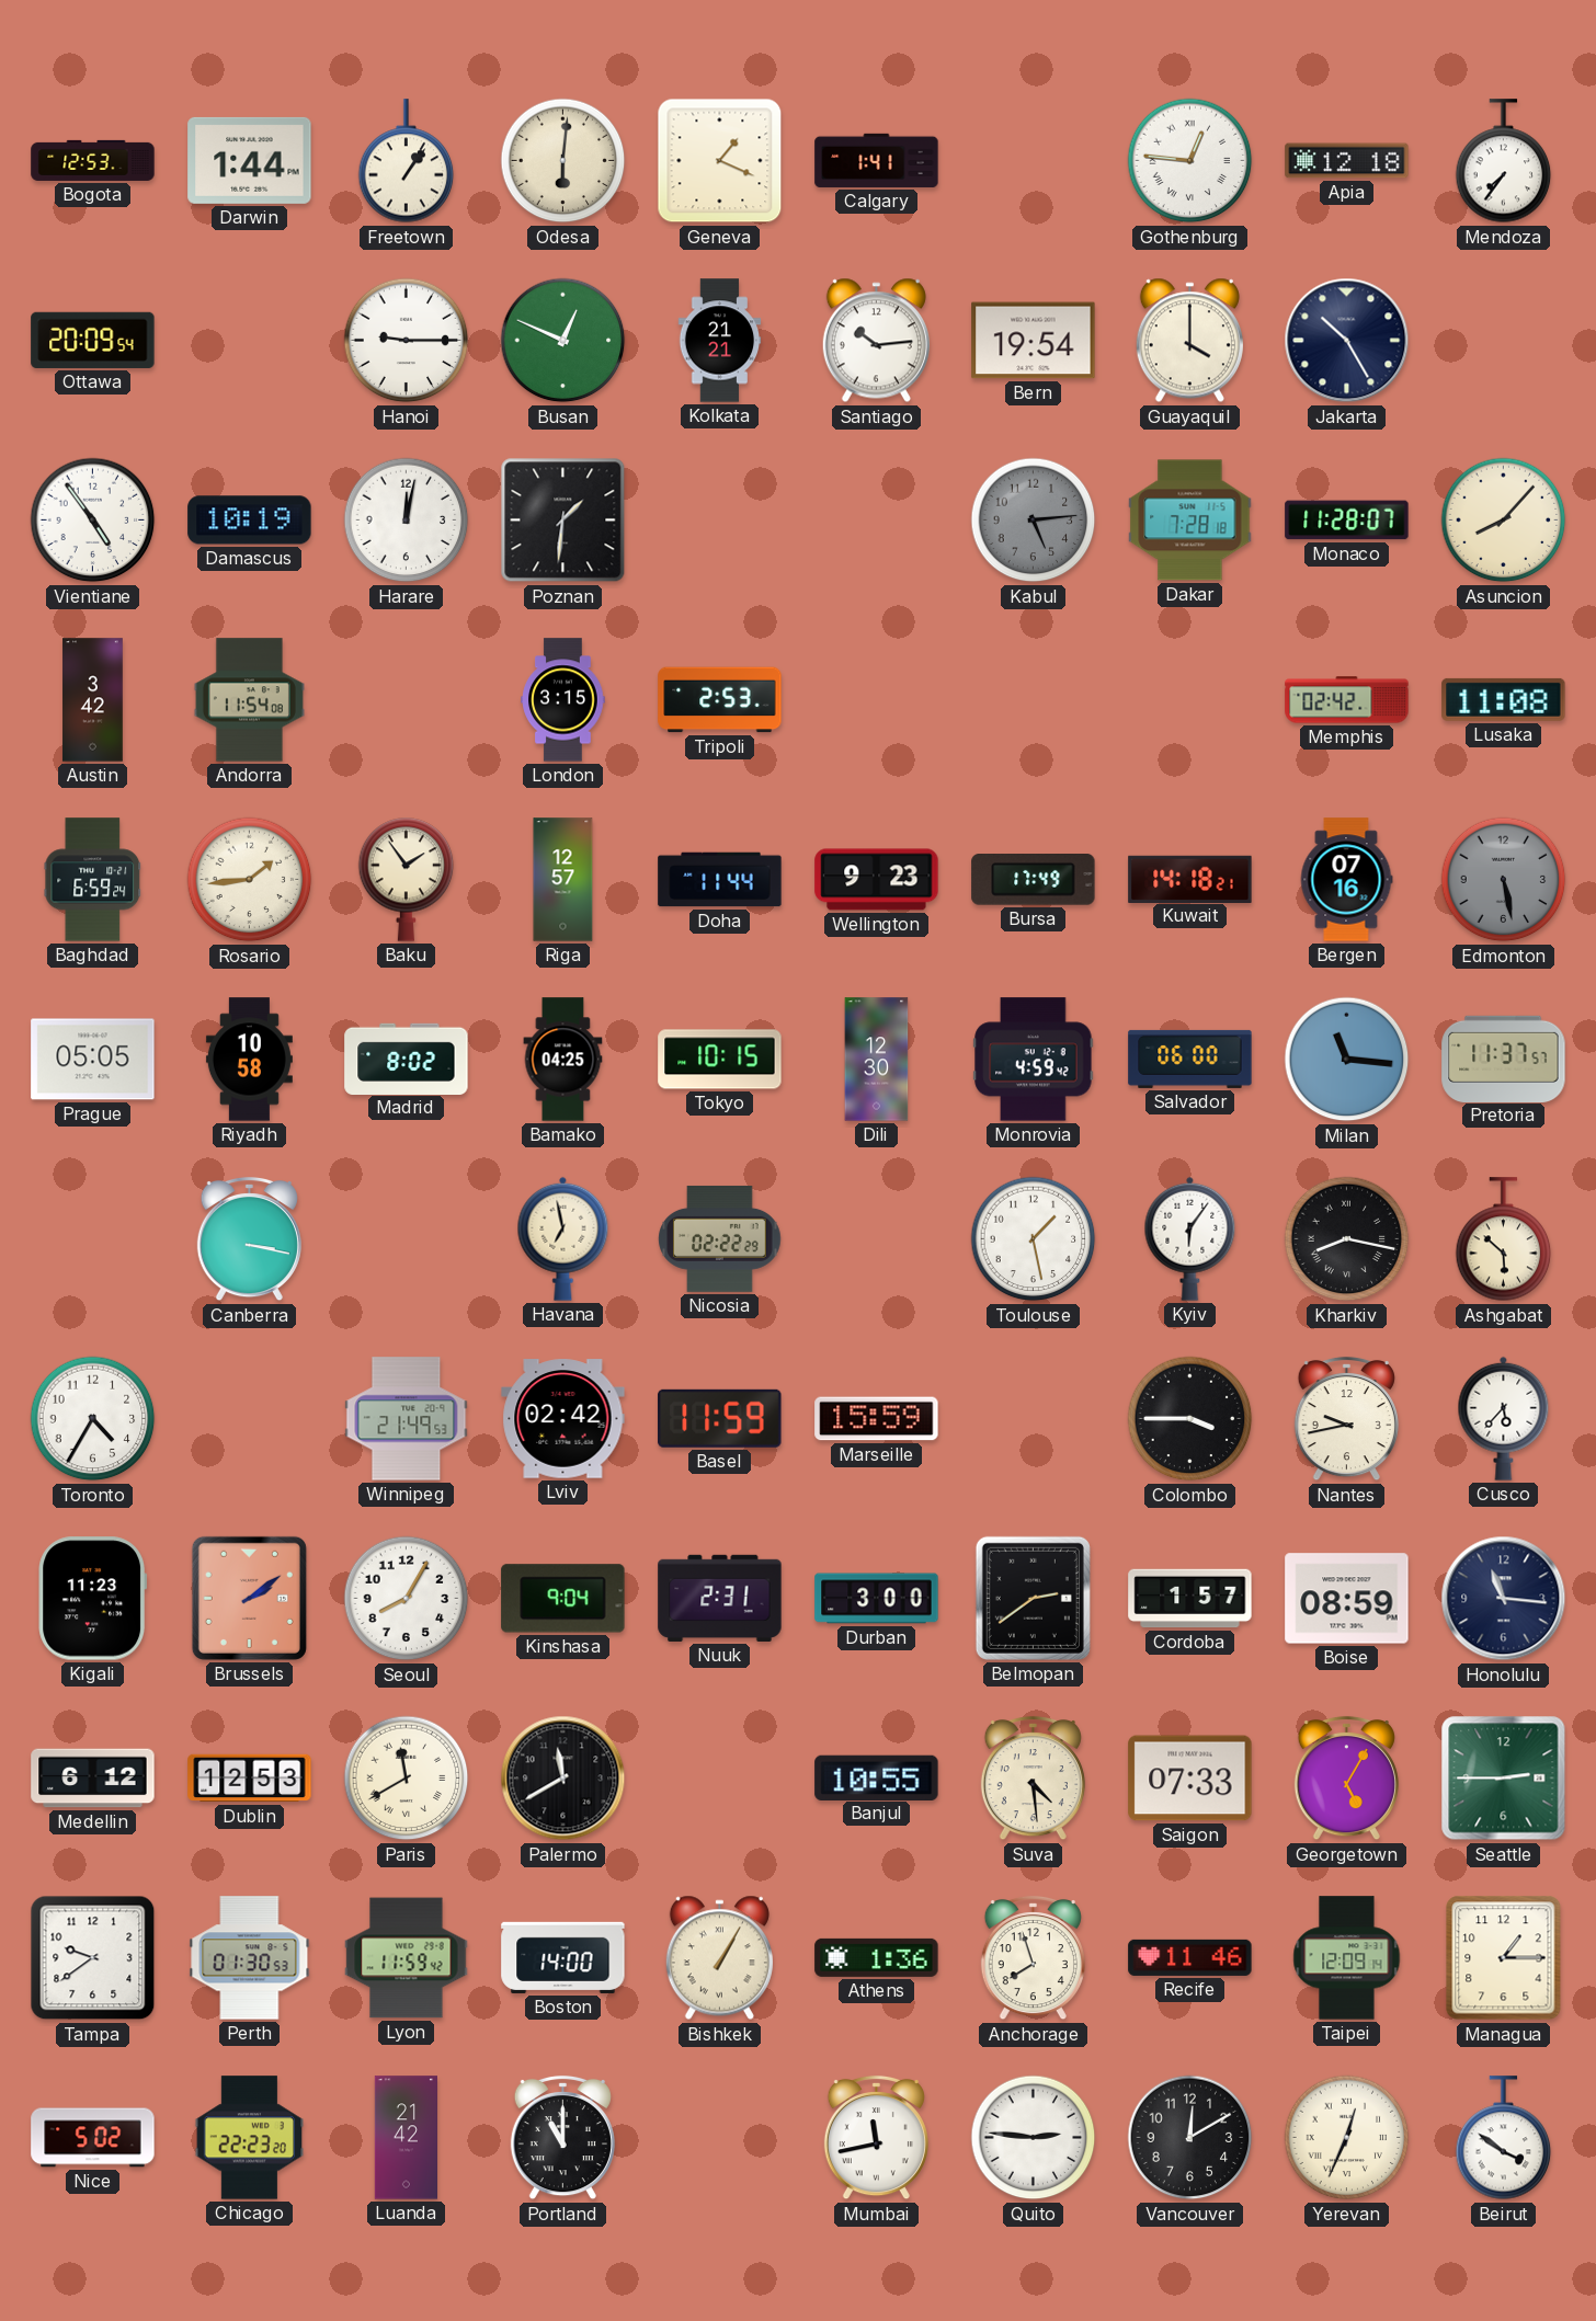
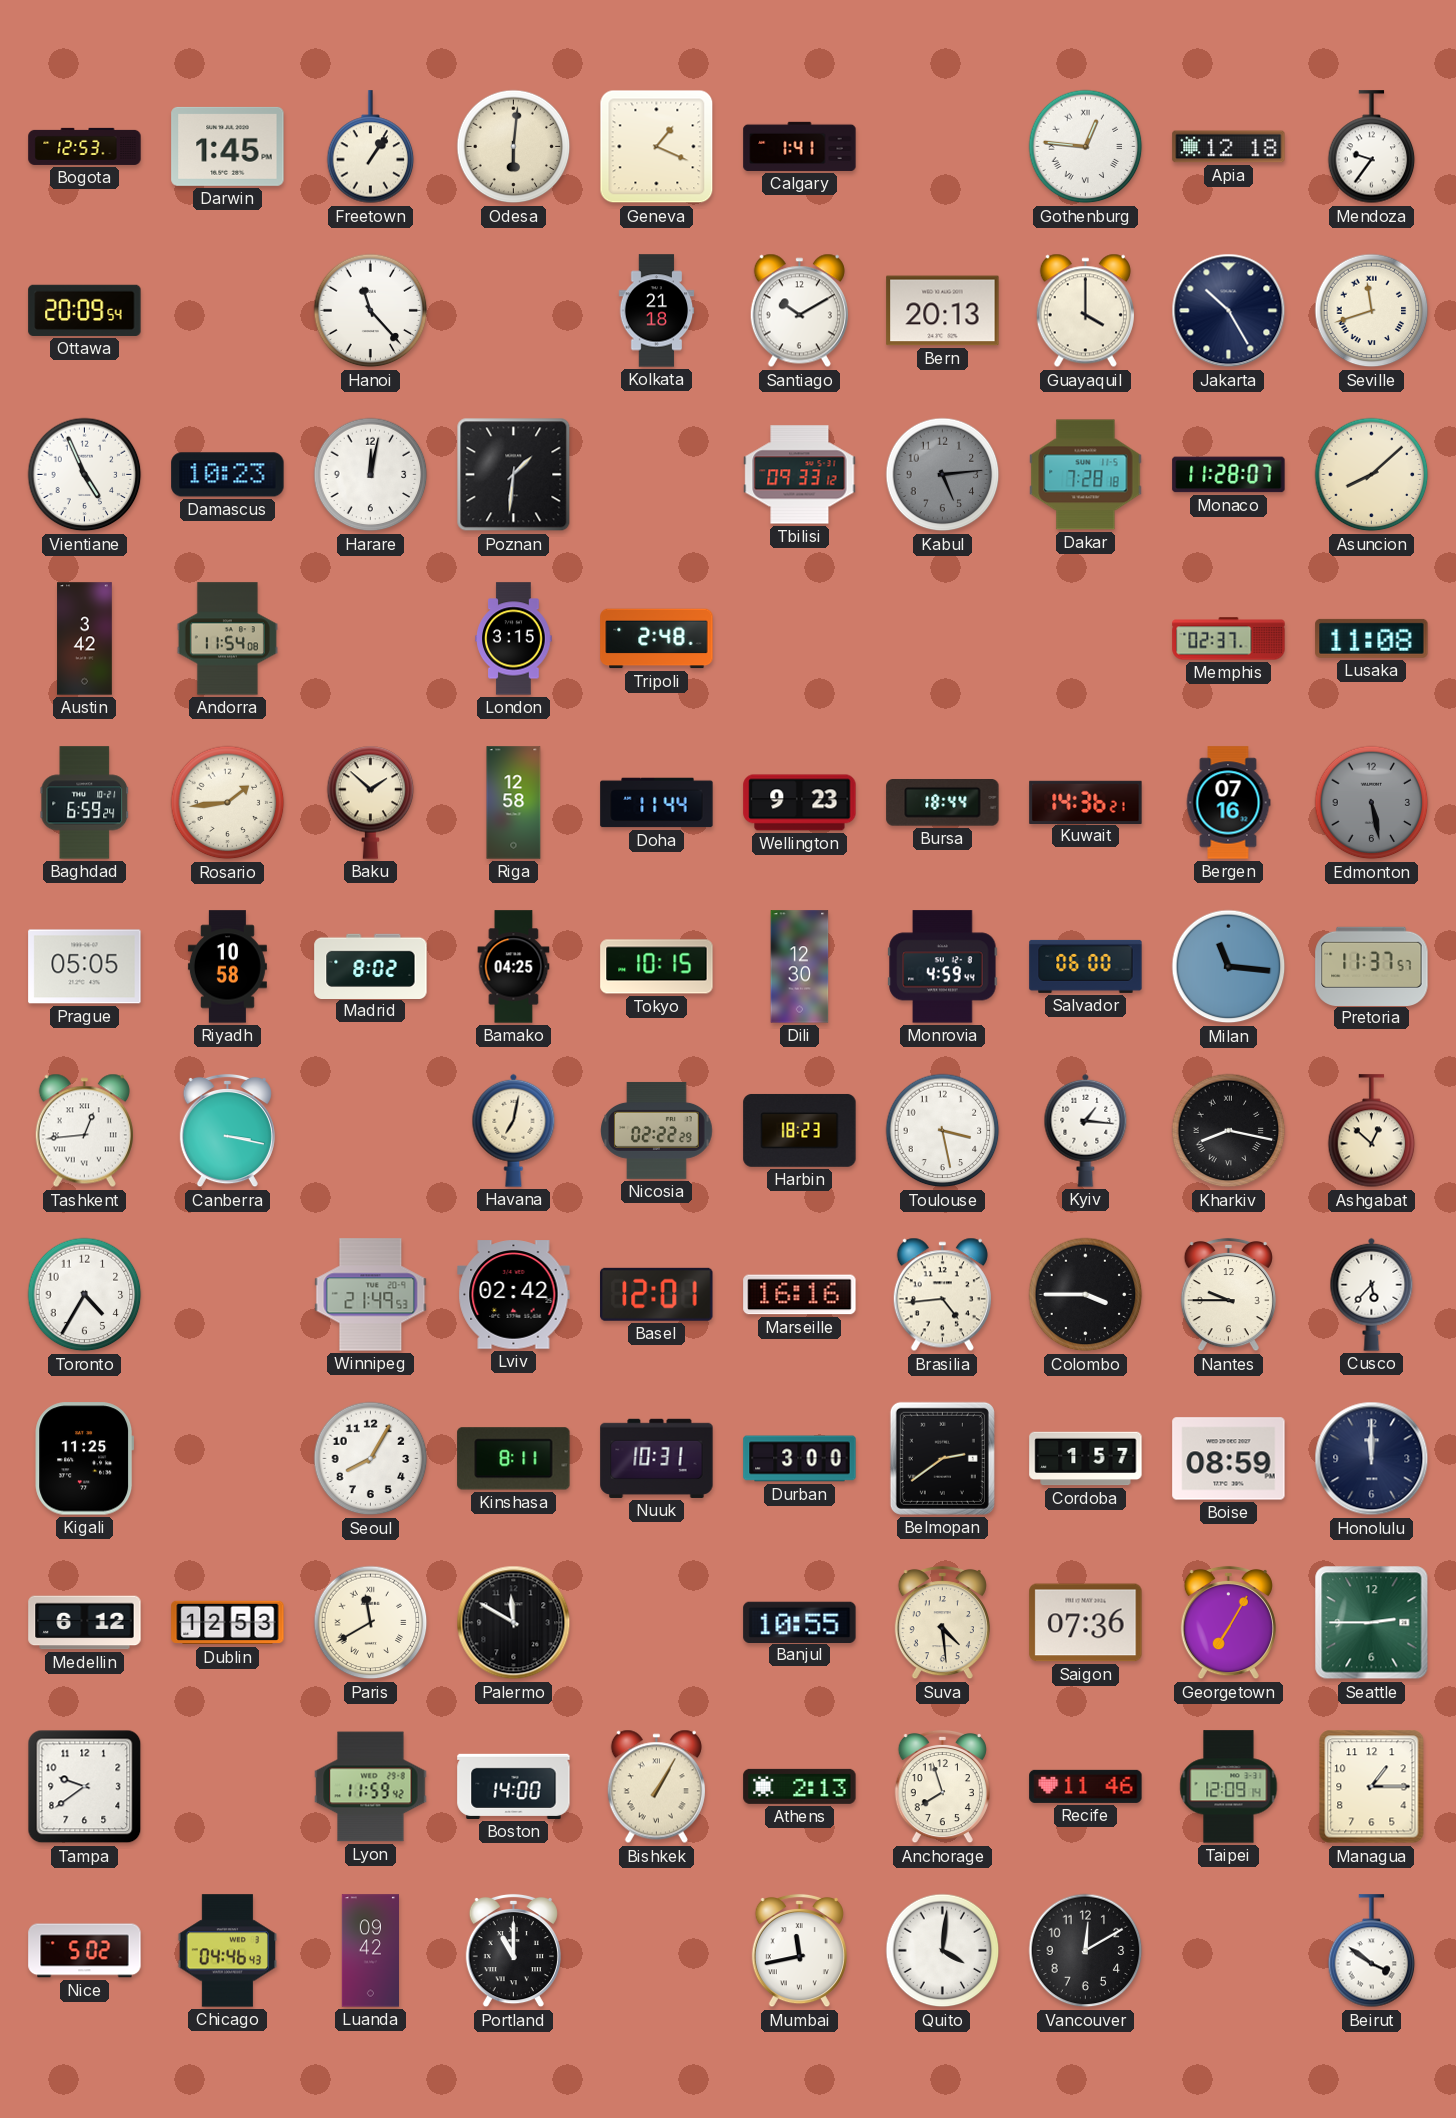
Darwin: 1:44 -> 1:45 (228, 146)
Mendoza: 7:36 -> 9:36 (1372, 147)
Hanoi: 9:15 -> 11:23 (371, 311)
Busan: 12:49 -> none (563, 341)
Kolkata: 21:21 -> 21:18 (657, 311)
Santiago: 10:14 -> 10:10 (799, 311)
Bern: 19:54 -> 20:13 (943, 311)
Seville: none -> 11:42 (1372, 311)
Vientiane: 4:54 -> 4:56 (85, 475)
Damascus: 10:19 -> 10:23 (228, 475)
Tbilisi: none -> 09:33 (800, 475)
Asuncion: 8:07 -> 8:08 (1372, 475)
Tripoli: 2:53 -> 2:48 (657, 639)
Memphis: 02:42 -> 02:37 (1229, 639)
Baku: 1:54 -> 1:52 (371, 802)
Riga: 12:57 -> 12:58 (514, 803)
Bursa: 17:49 -> 18:44 (943, 803)
Kuwait: 14:18 -> 14:36 (1086, 802)
Monrovia: 4:59:42 -> 4:59:44 (943, 967)
Tashkent: none -> 12:44 (84, 1131)
Havana: 6:58 -> 7:02 (514, 1130)
Harbin: none -> 18:23 (800, 1130)
Toulouse: 1:28 -> 3:28 (943, 1131)
Kyiv: 6:06 -> 1:16 (1086, 1130)
Ashgabat: 5:52 -> 12:52 (1372, 1131)
Basel: 11:59 -> 12:01 (657, 1294)
Marseille: 15:59 -> 16:16 (800, 1295)
Brasilia: none -> 4:44 (942, 1295)
Nantes: 9:43 -> 9:45 (1228, 1295)
Kigali: 11:23 -> 11:25 (85, 1459)
Brussels: 2:09 -> none (249, 1598)
Kinshasa: 9:04 -> 8:11 (514, 1459)
Nuuk: 2:31 -> 10:31 (657, 1458)
Honolulu: 11:16 -> 12:00 (1372, 1459)
Palermo: 11:40 -> 11:50 (514, 1623)
Saigon: 07:33 -> 07:36 (1086, 1623)
Georgetown: 5:05 -> 7:05 (1228, 1623)
Perth: 01:30 -> none (250, 1958)
Athens: 1:36 -> 2:13 (800, 1786)
Chicago: 22:23 -> 04:46 (228, 1951)
Luanda: 21:42 -> 09:42 (370, 1951)
Quito: 2:46 -> 4:01 (943, 1951)
Yerevan: 12:34 -> none (1347, 2138)
